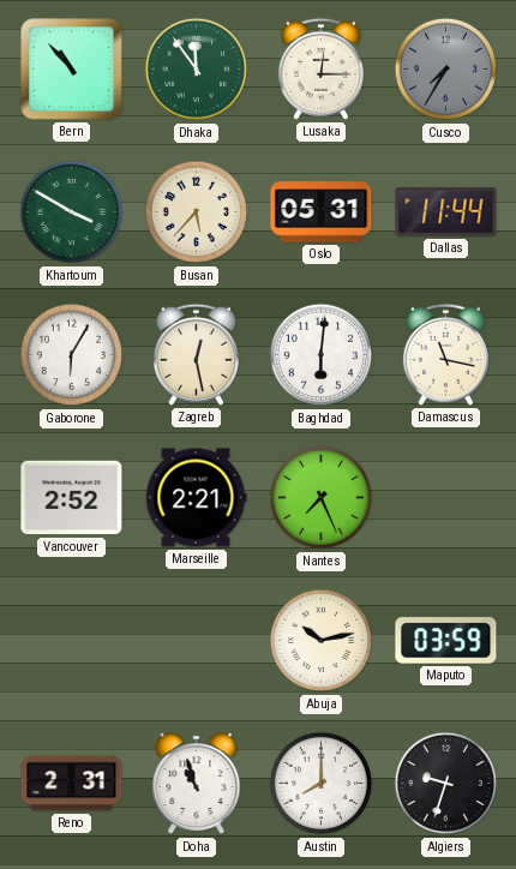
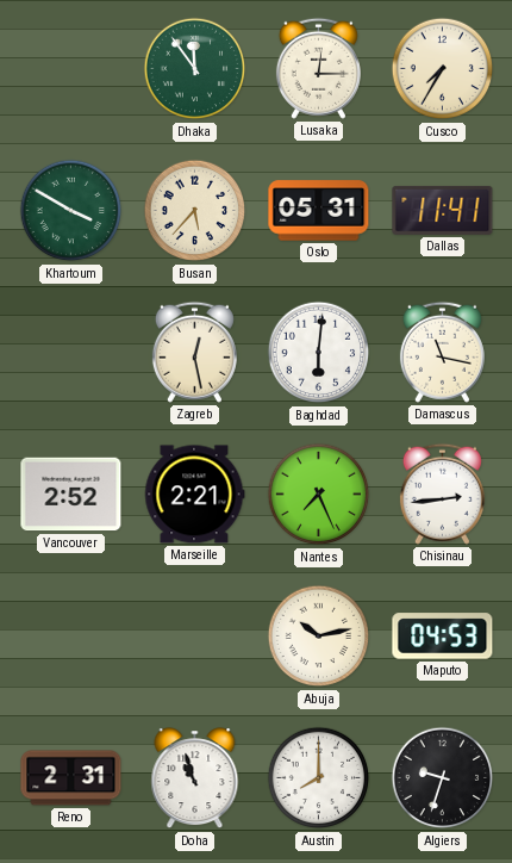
Bern: 10:53 -> none (72, 70)
Cusco dial: grey -> cream (443, 69)
Dallas: 11:44 -> 11:41 (443, 210)
Gaborone: 6:05 -> none (72, 355)
Chisinau: none -> 2:44 (442, 493)
Maputo: 03:59 -> 04:53 (443, 637)
